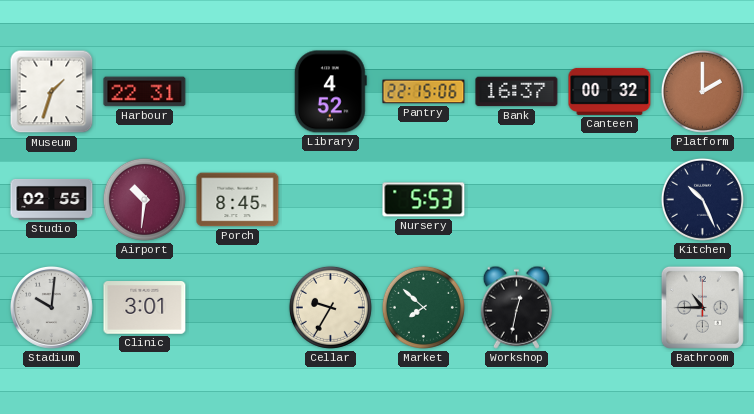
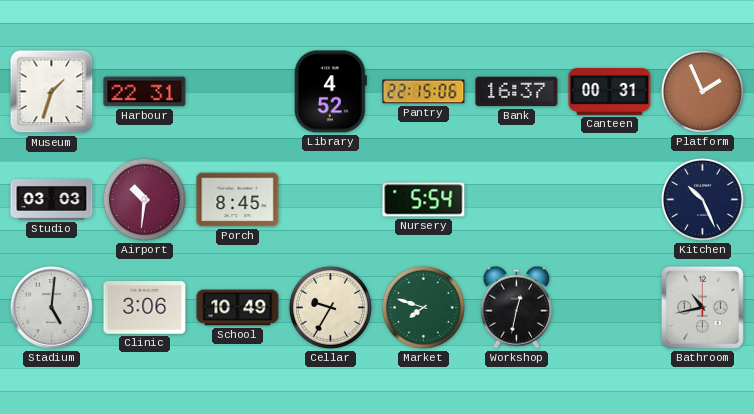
Canteen: 00:32 -> 00:31 (610, 91)
Platform: 2:00 -> 1:56 (702, 91)
Studio: 02:55 -> 03:03 (52, 200)
Nursery: 5:53 -> 5:54 (424, 200)
Stadium: 10:01 -> 5:01 (51, 307)
Clinic: 3:01 -> 3:06 (145, 308)
School: none -> 10:49 (238, 308)
Market: 7:52 -> 7:48 (423, 307)
Bathroom: 10:45 -> 10:43 (702, 307)
